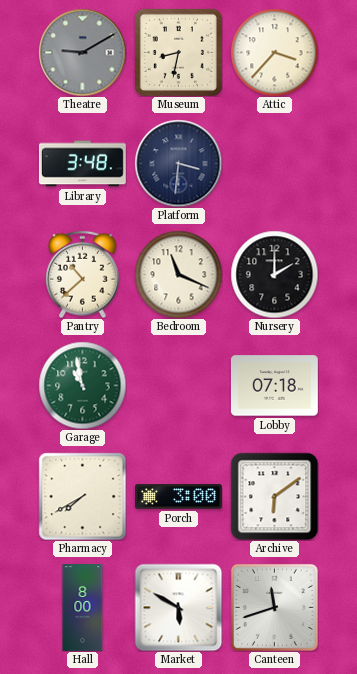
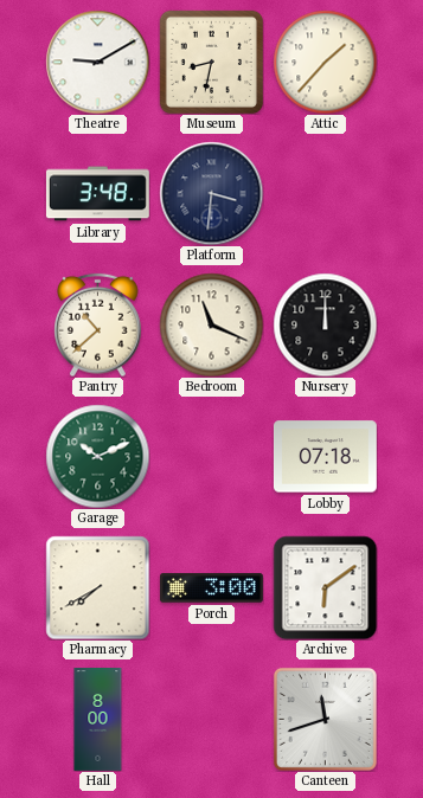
Theatre dial: grey -> white (97, 62)
Attic: 3:37 -> 1:37 (325, 62)
Nursery: 2:00 -> 12:00 (325, 324)
Garage: 10:58 -> 10:11 (97, 456)
Market: 5:50 -> none (178, 607)
